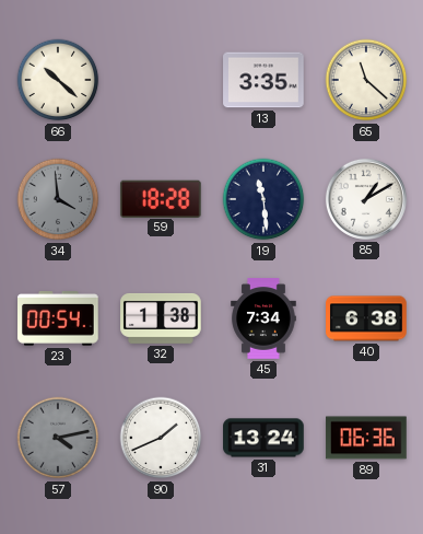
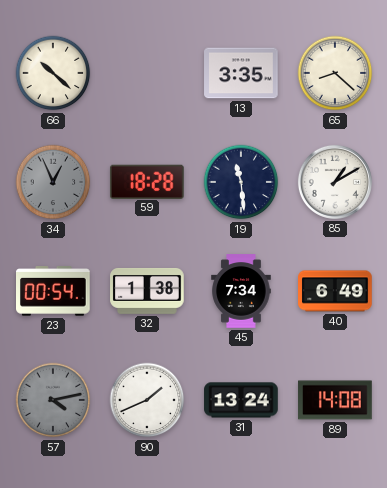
65: 11:22 -> 8:22 (335, 73)
34: 3:59 -> 12:56 (53, 182)
40: 6:38 -> 6:49 (335, 291)
89: 06:36 -> 14:08 (335, 400)
